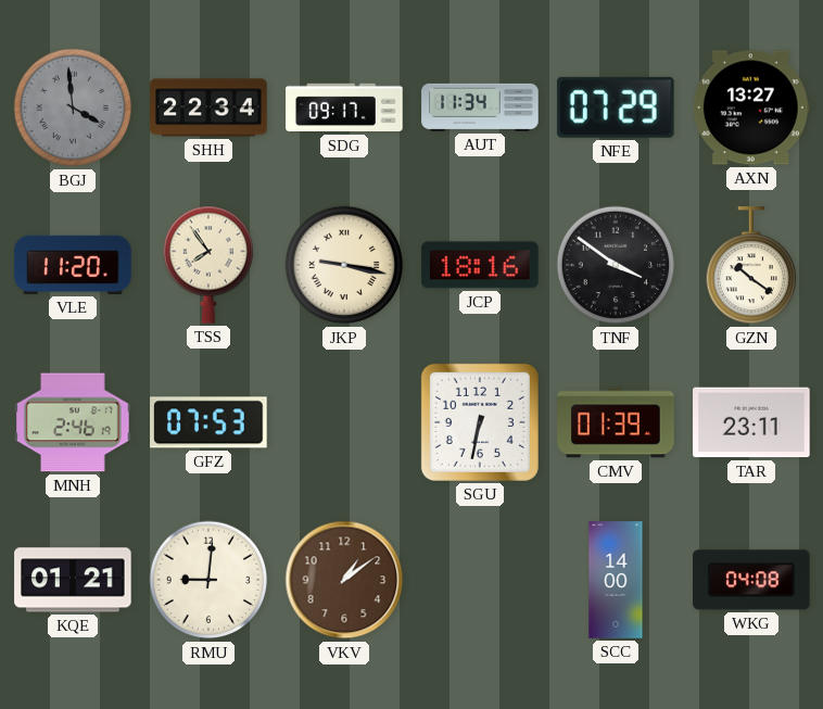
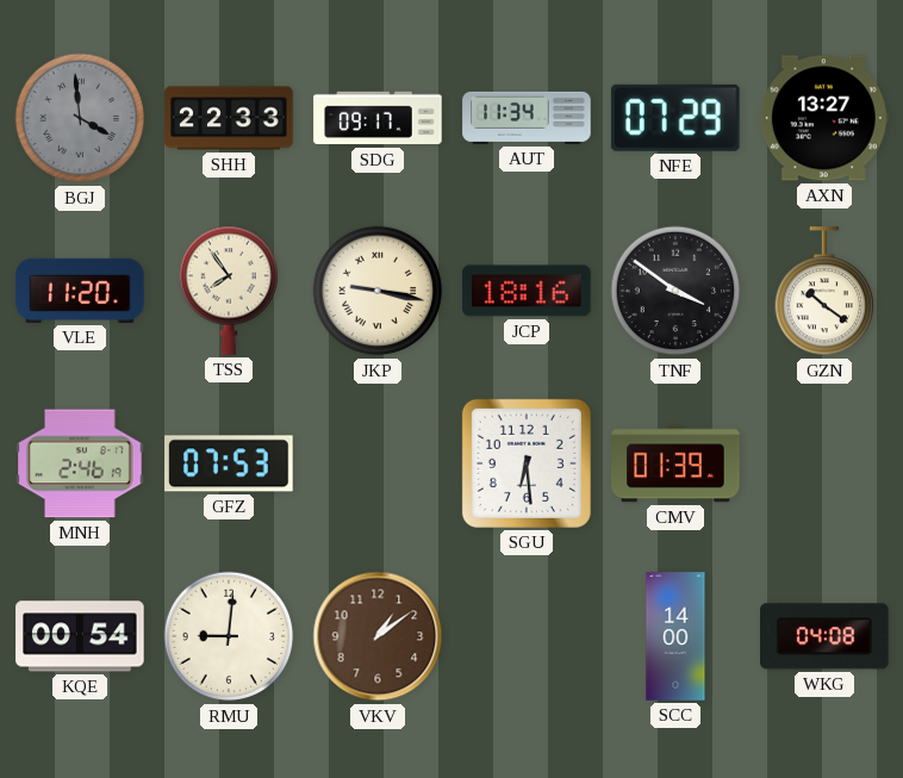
SHH: 22:34 -> 22:33 (229, 118)
SGU: 6:32 -> 6:29 (527, 463)
TAR: 23:11 -> none (751, 422)
KQE: 01:21 -> 00:54 (80, 636)
